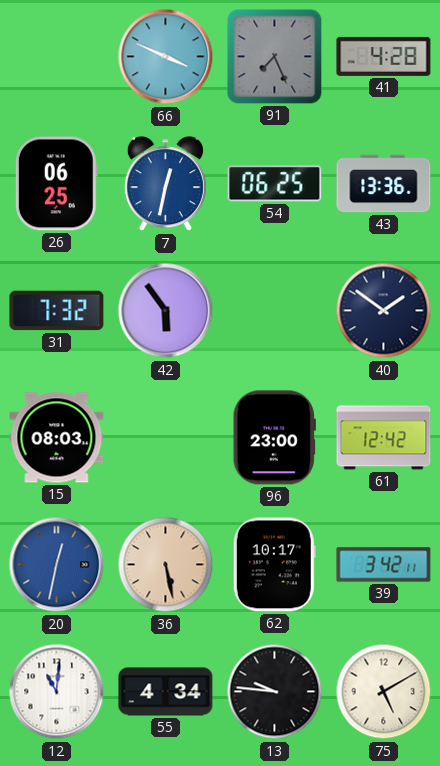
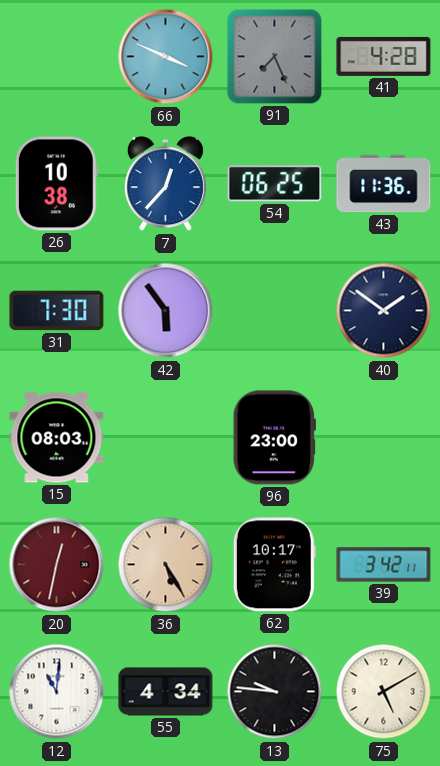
26: 06:25 -> 10:38 (56, 184)
7: 12:32 -> 12:37 (165, 184)
43: 13:36 -> 11:36 (384, 184)
31: 7:32 -> 7:30 (57, 311)
61: 12:42 -> none (384, 438)
20 dial: blue -> burgundy (57, 565)
36: 5:28 -> 5:25 (166, 565)
